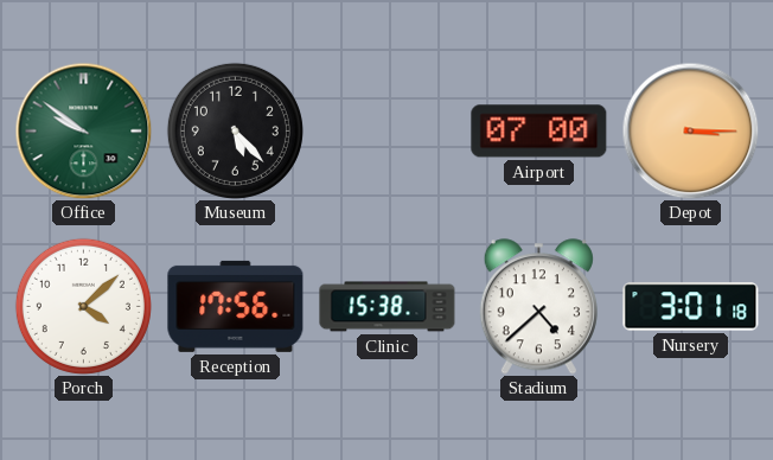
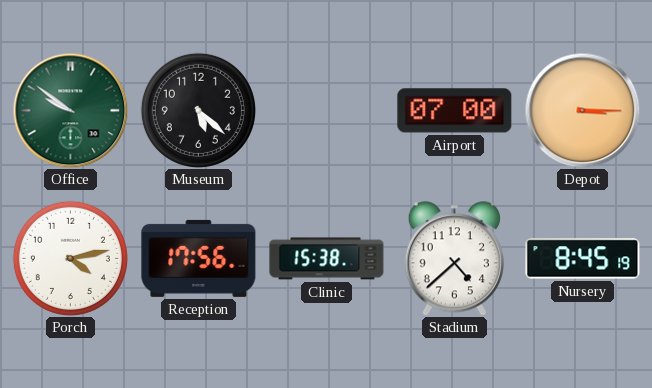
Museum: 5:23 -> 5:22 (198, 110)
Porch: 4:08 -> 4:13 (70, 258)
Nursery: 3:01 -> 8:45 (583, 259)
